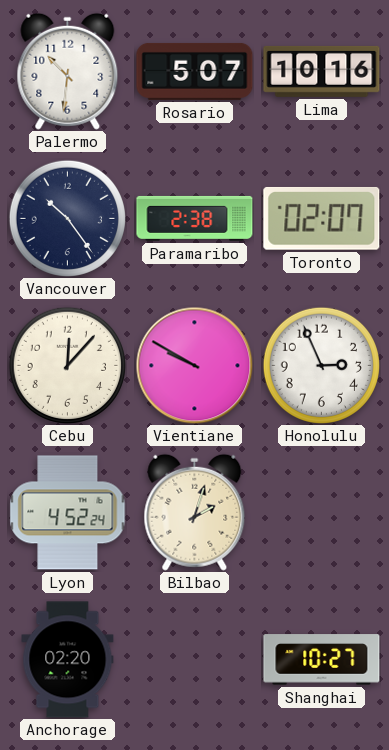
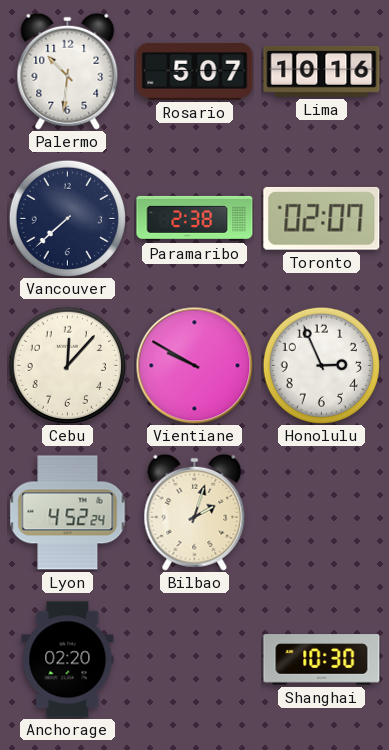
Vancouver: 10:24 -> 7:38 (67, 218)
Shanghai: 10:27 -> 10:30 (322, 660)
